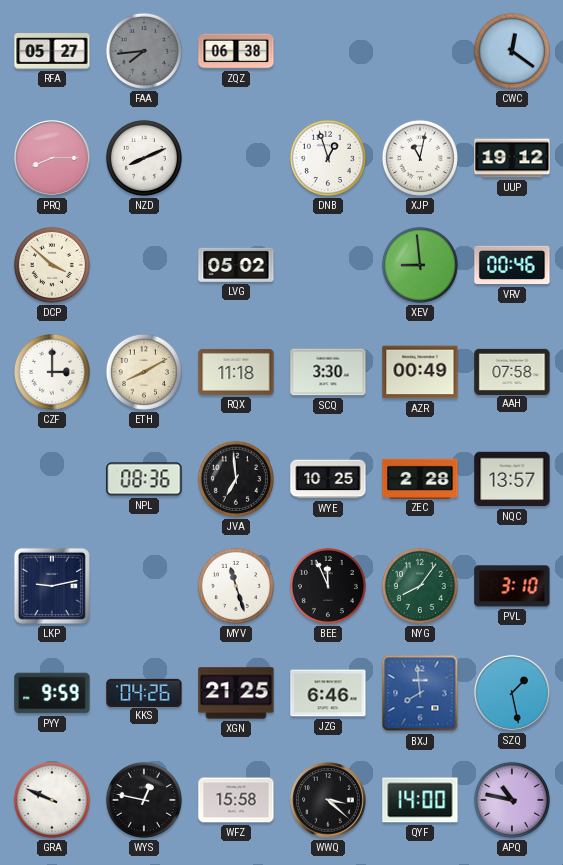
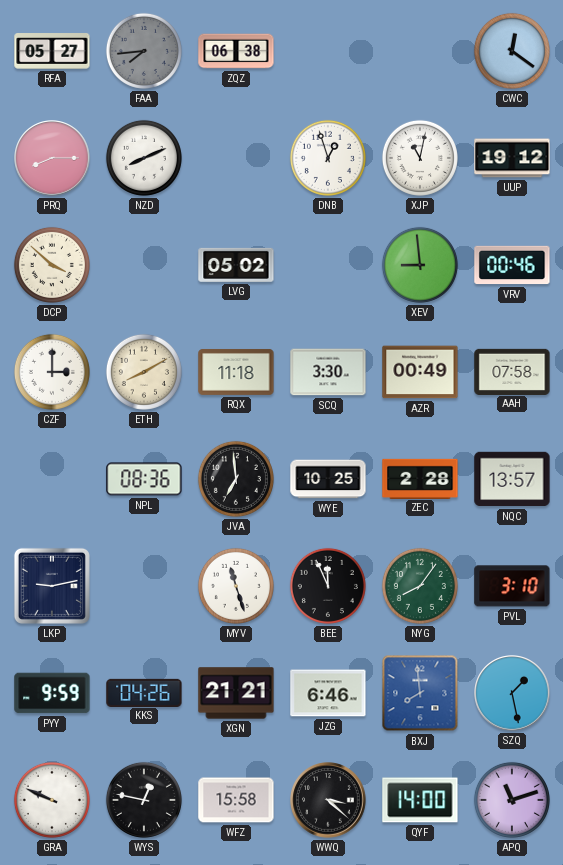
XGN: 21:25 -> 21:21 (236, 693)
APQ: 10:47 -> 11:12 (512, 800)
